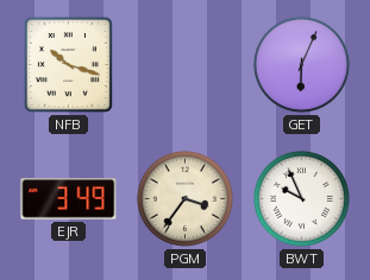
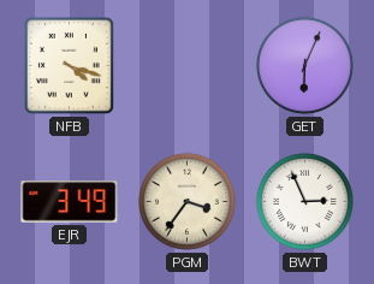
NFB: 10:18 -> 4:18 (69, 65)
BWT: 9:56 -> 2:56 (304, 201)
